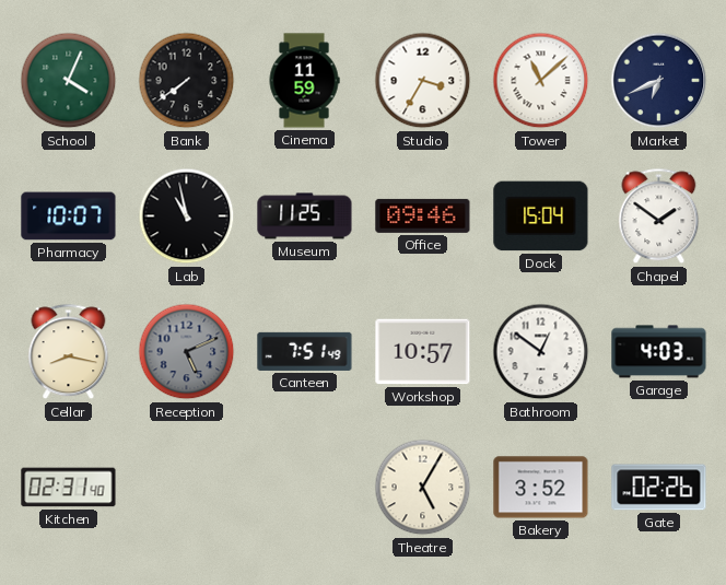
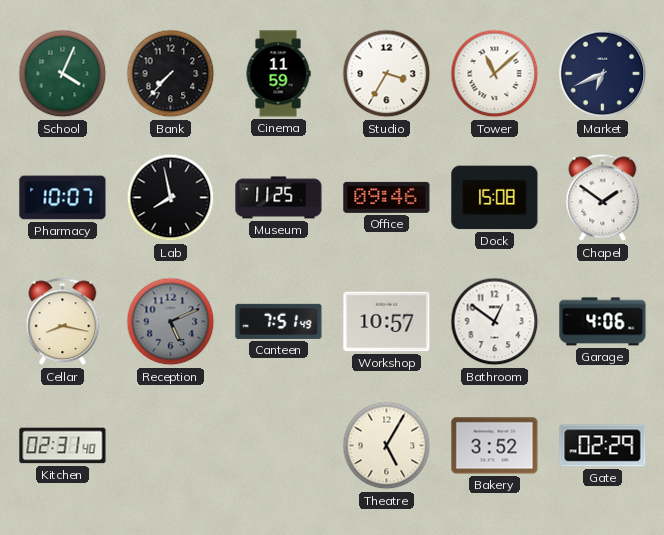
Bank: 7:39 -> 7:37 (171, 74)
Lab: 10:58 -> 7:58 (171, 198)
Dock: 15:04 -> 15:08 (495, 198)
Garage: 4:03 -> 4:06 (603, 322)
Gate: 02:26 -> 02:29 (603, 446)
